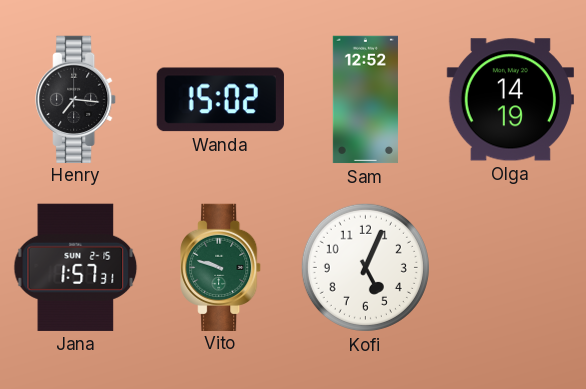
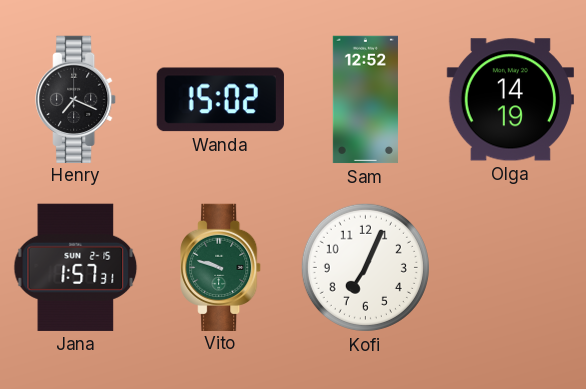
Henry: 7:16 -> 7:19 (76, 99)
Kofi: 5:04 -> 7:04 (365, 267)
